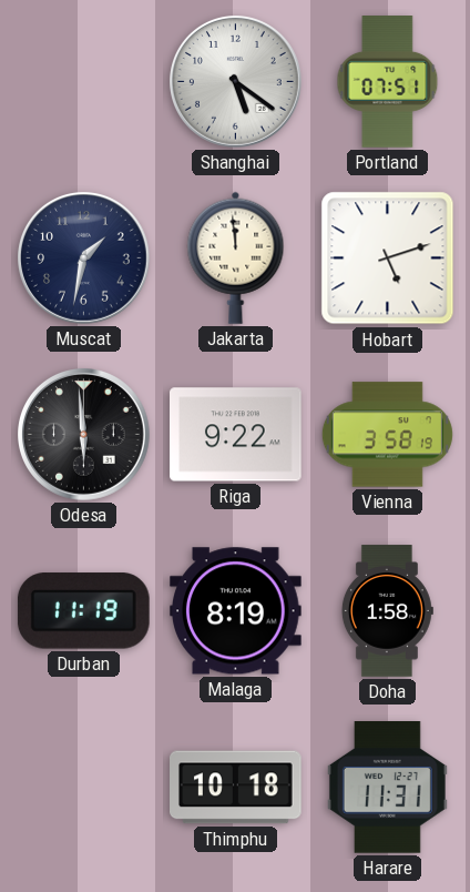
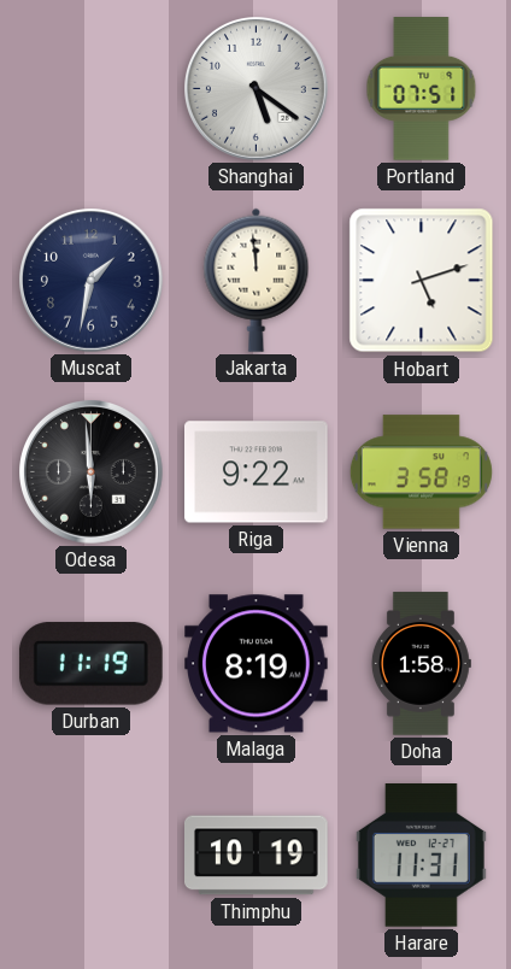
Thimphu: 10:18 -> 10:19 (257, 856)
